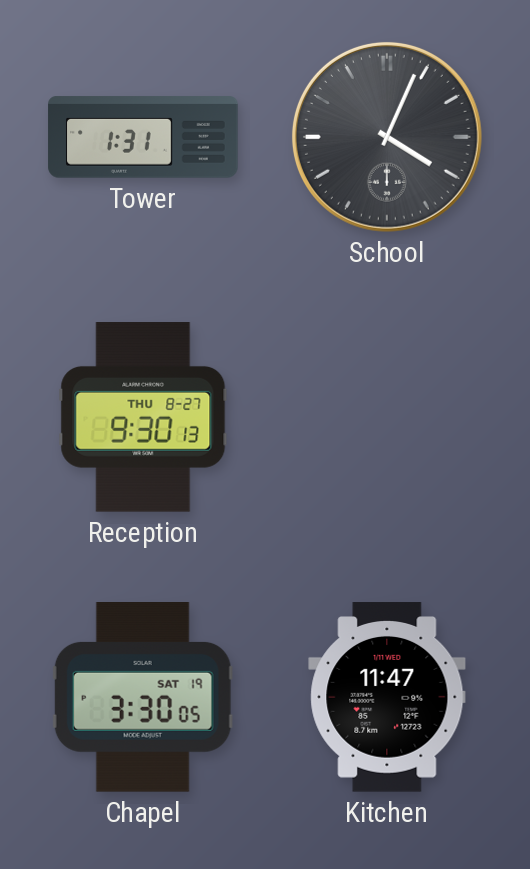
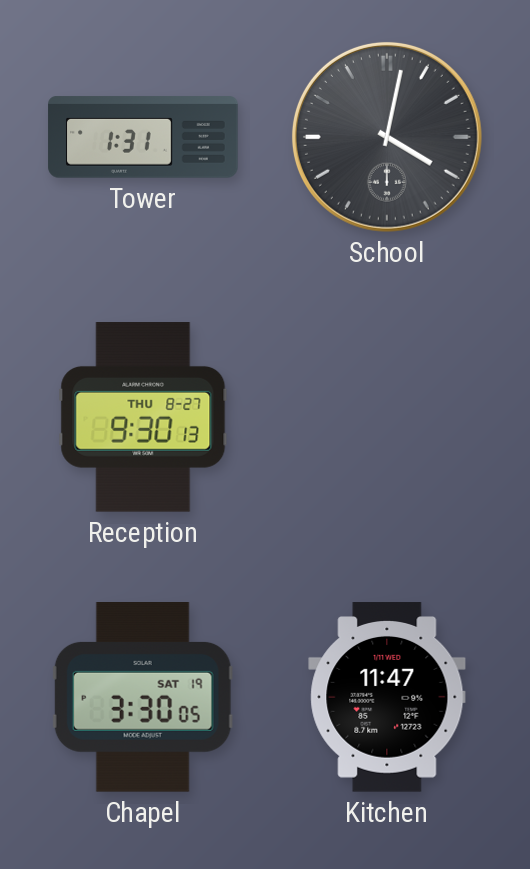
School: 4:04 -> 4:02 (387, 137)
